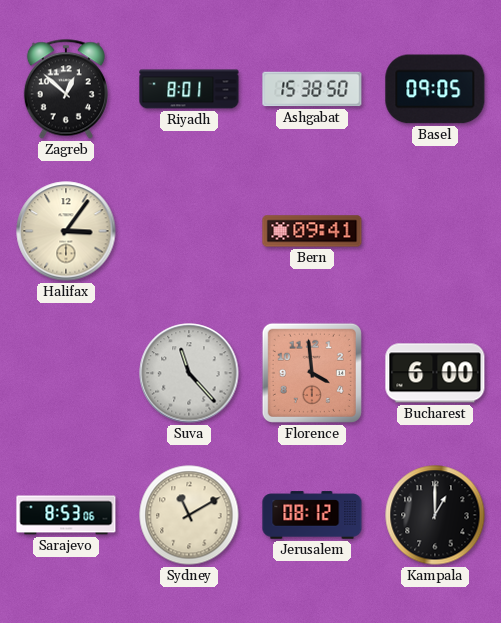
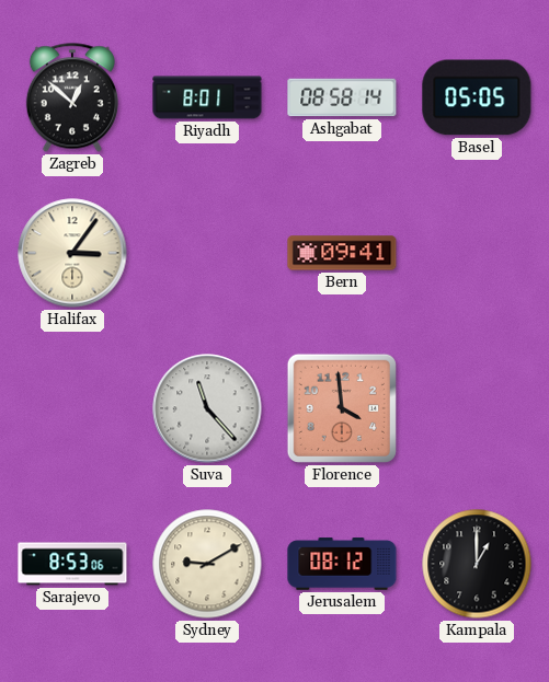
Ashgabat: 15:38 -> 08:58 (342, 97)
Basel: 09:05 -> 05:05 (477, 97)
Bucharest: 6:00 -> none (435, 373)
Sydney: 11:10 -> 9:10 (207, 564)
